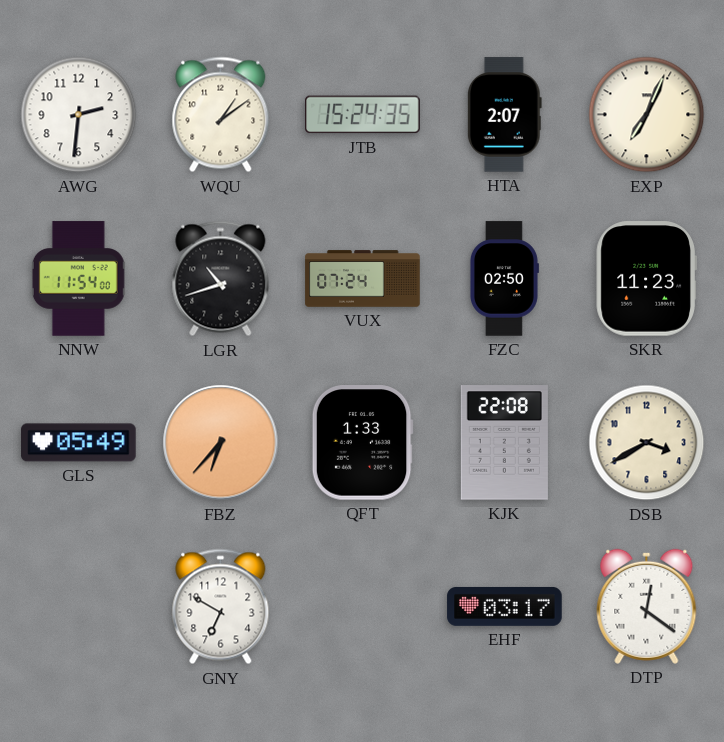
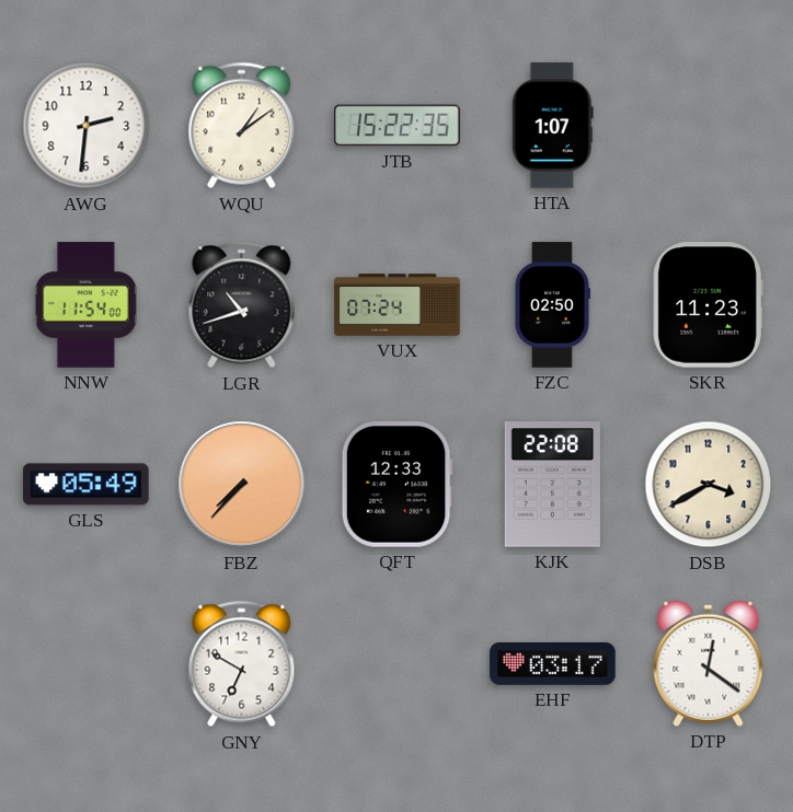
JTB: 15:24 -> 15:22 (398, 126)
HTA: 2:07 -> 1:07 (552, 126)
EXP: 7:04 -> none (647, 115)
FBZ: 6:37 -> 7:37 (242, 485)
QFT: 1:33 -> 12:33 (396, 485)
